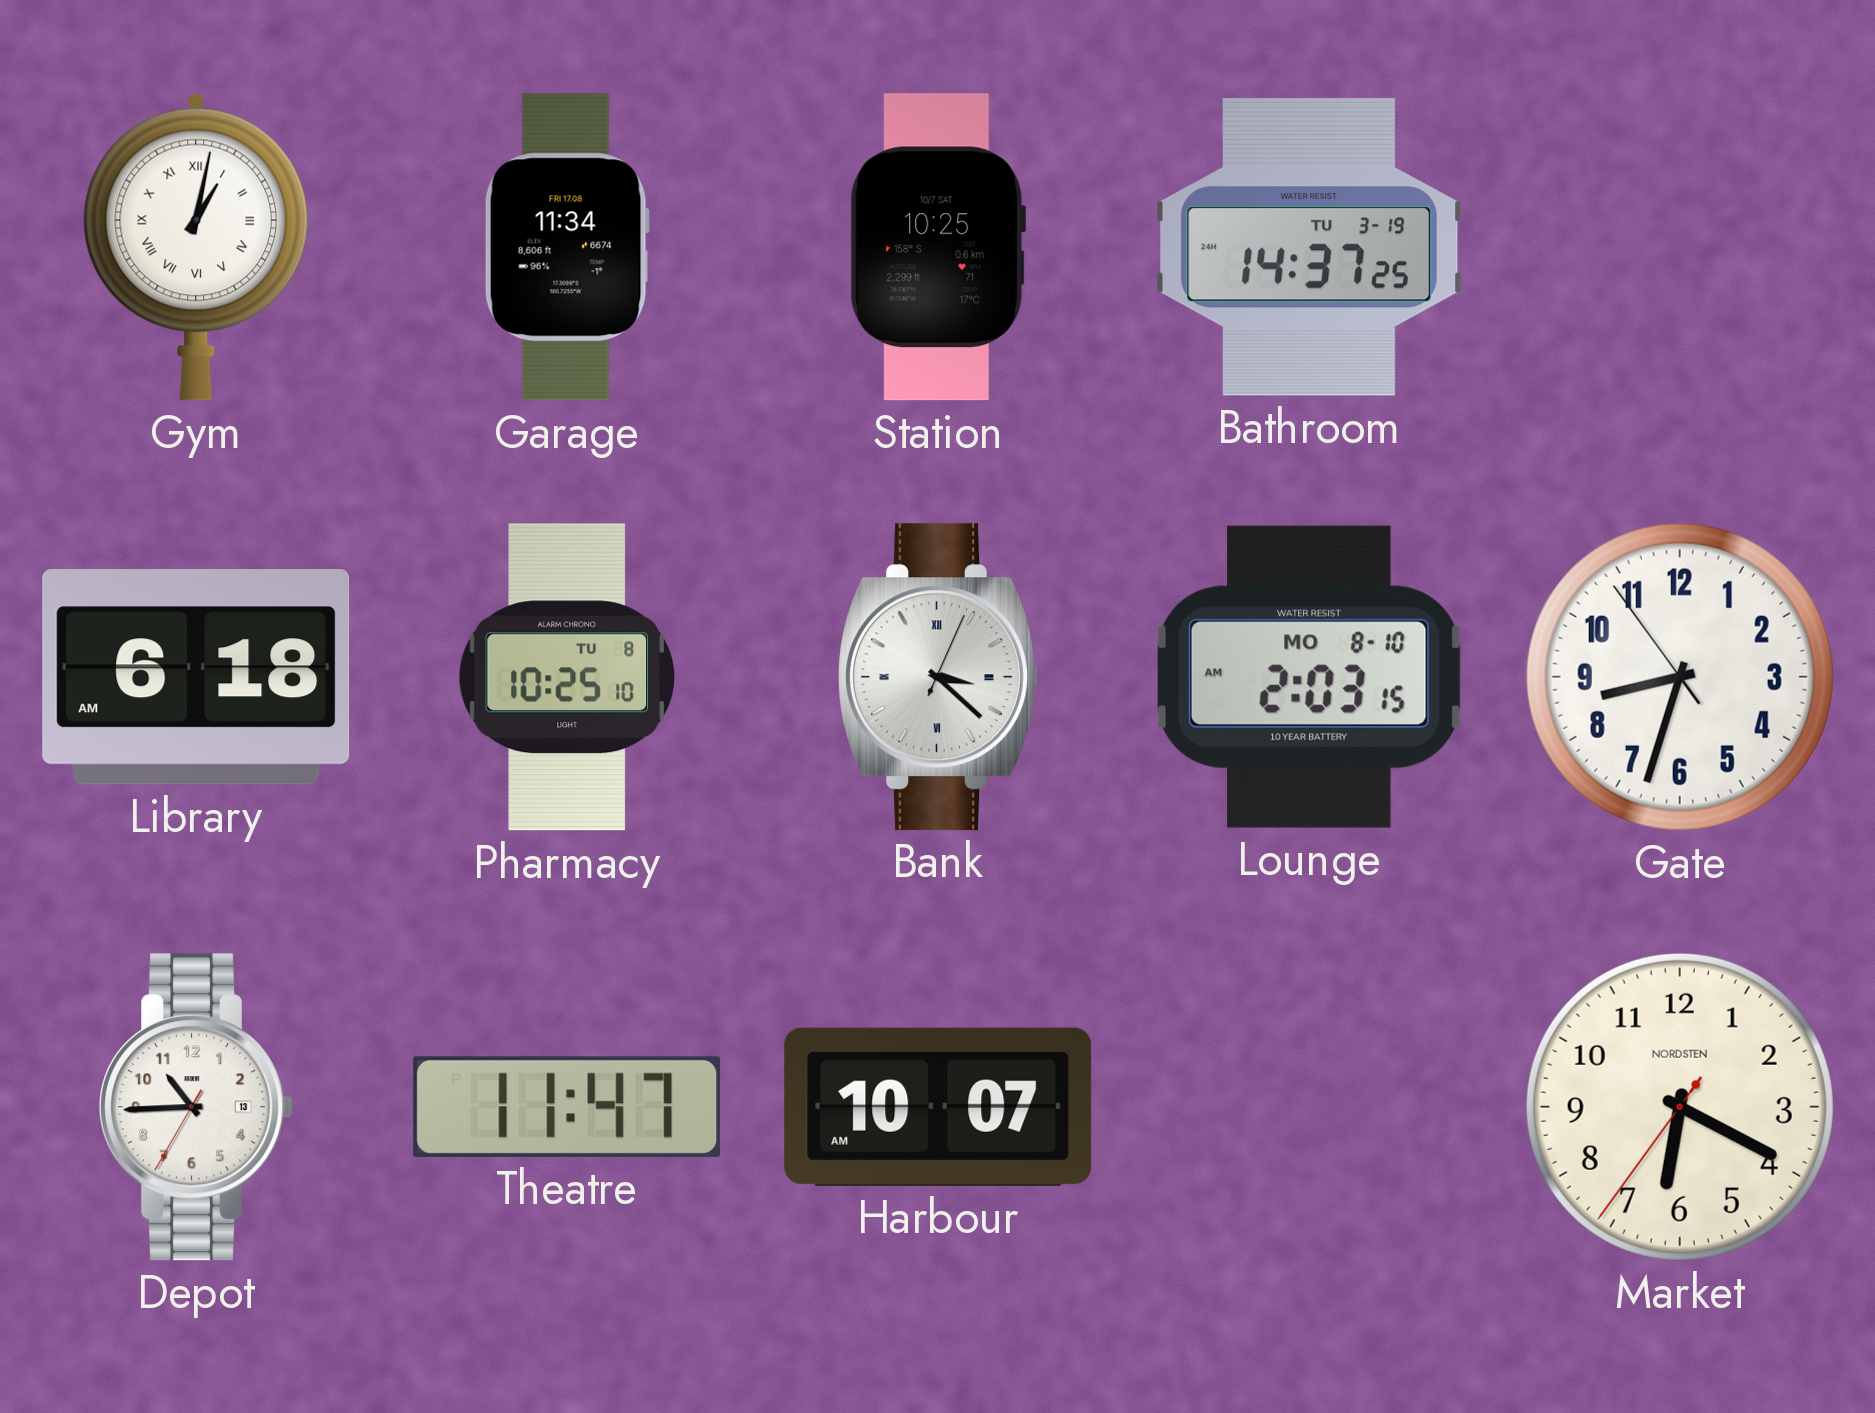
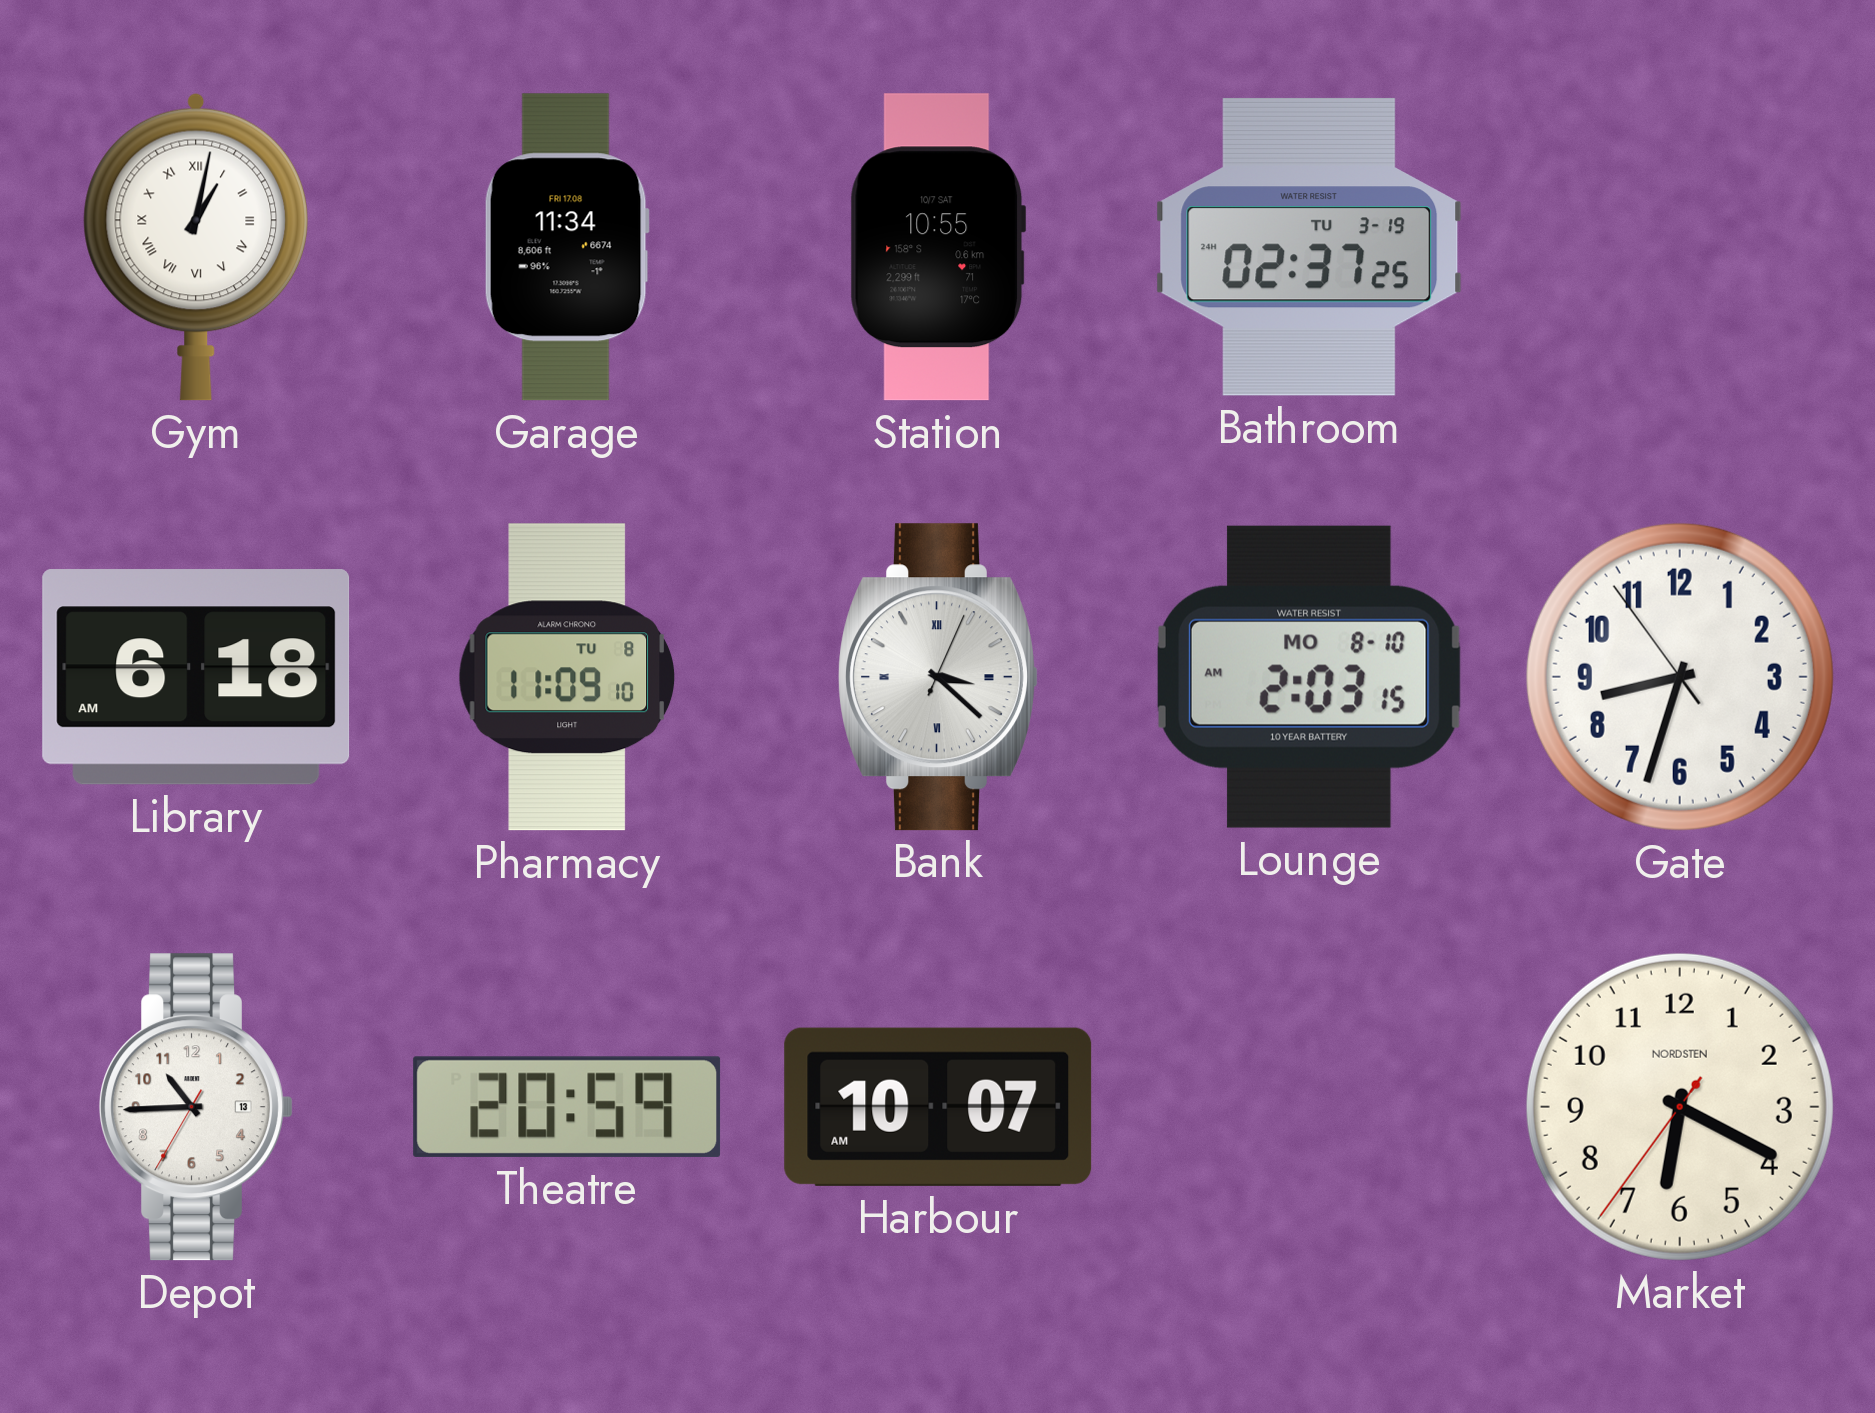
Station: 10:25 -> 10:55 (938, 247)
Bathroom: 14:37 -> 02:37 (1309, 247)
Pharmacy: 10:25 -> 11:09 (567, 677)
Theatre: 11:47 -> 20:59 (567, 1107)
